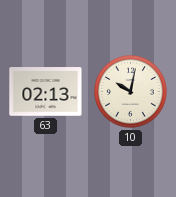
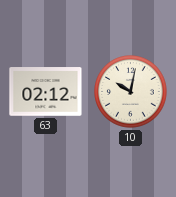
63: 02:13 -> 02:12 (46, 92)
